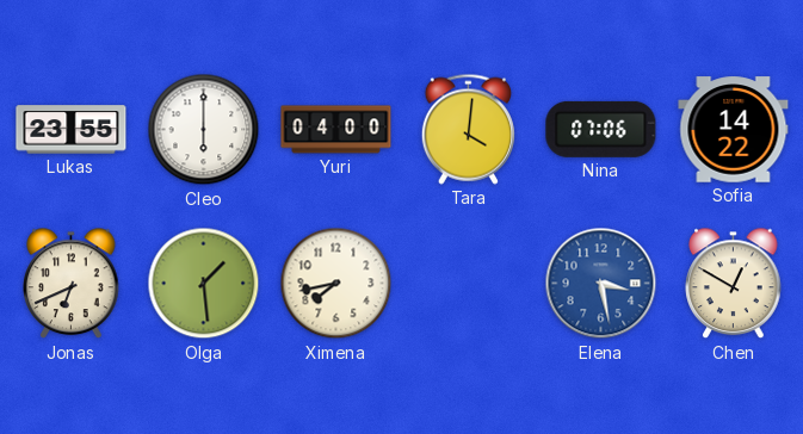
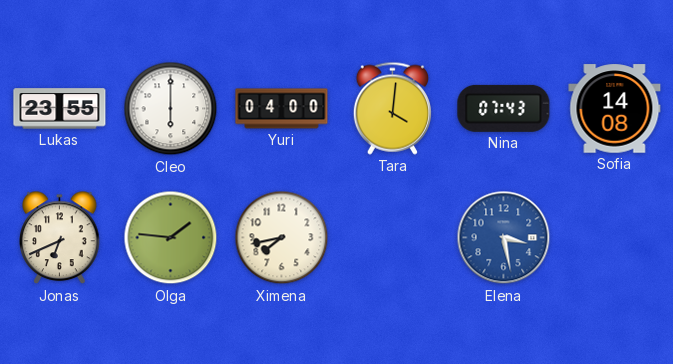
Nina: 07:06 -> 07:43 (504, 108)
Sofia: 14:22 -> 14:08 (615, 109)
Olga: 1:29 -> 1:46 (171, 238)
Chen: 12:50 -> none (734, 284)
